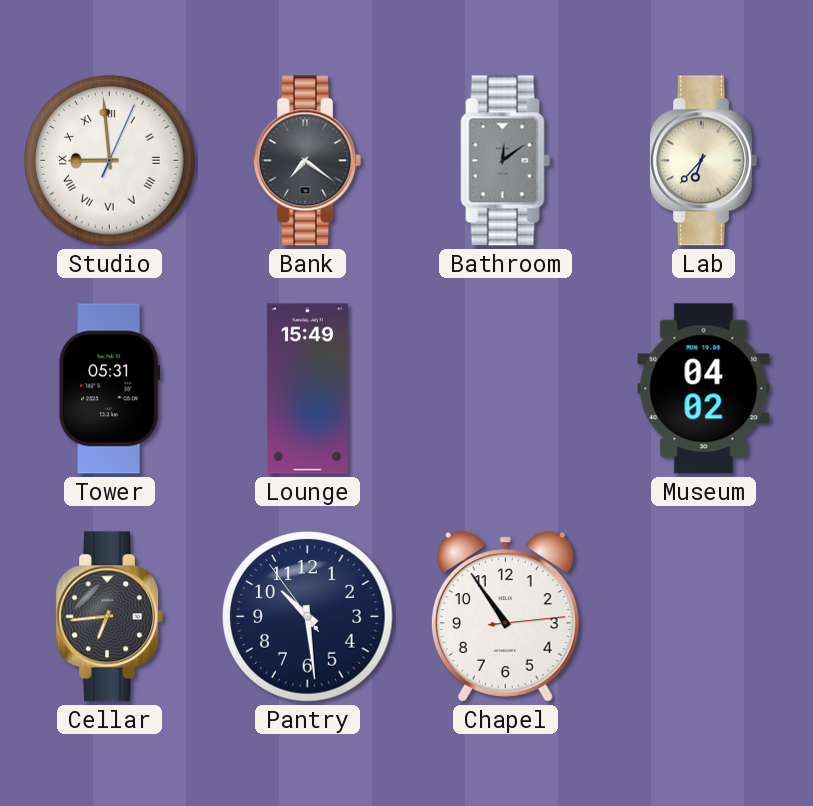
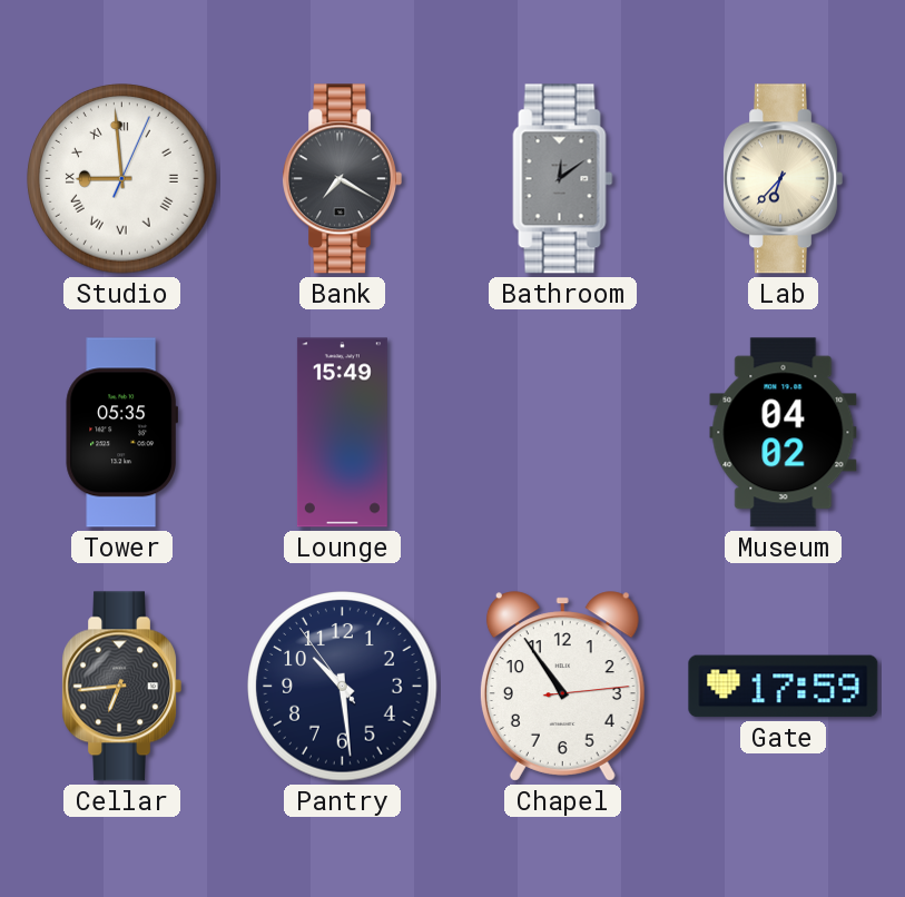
Bank: 7:21 -> 7:20 (342, 179)
Tower: 05:31 -> 05:35 (121, 433)
Gate: none -> 17:59 (784, 687)
